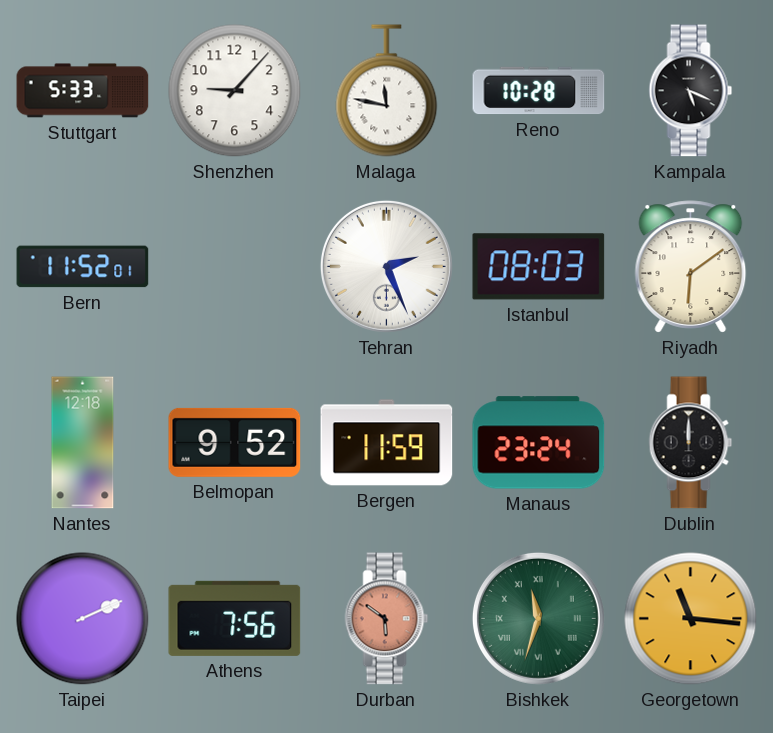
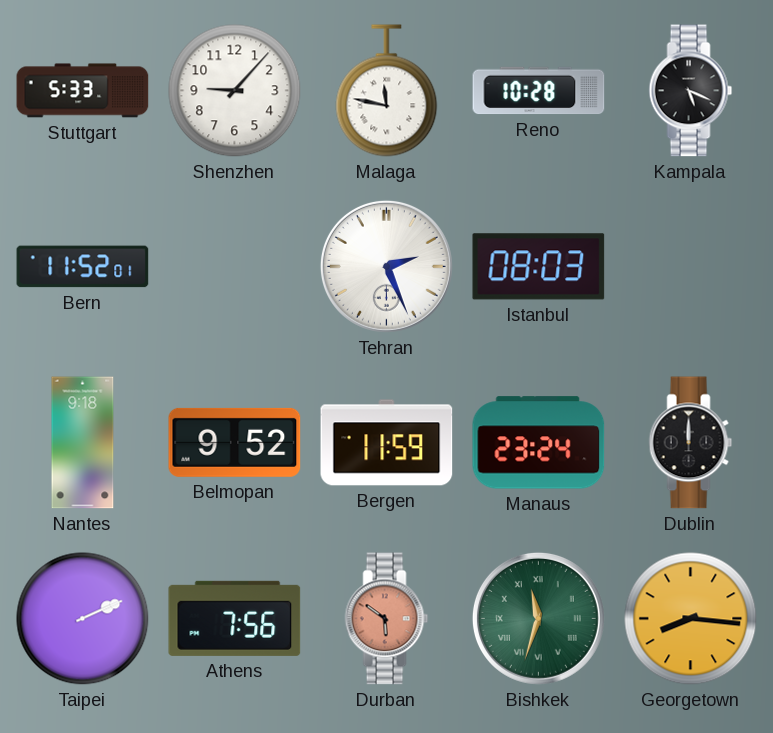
Riyadh: 6:09 -> none (691, 267)
Nantes: 12:18 -> 9:18 (83, 443)
Georgetown: 11:16 -> 8:16 (691, 619)
